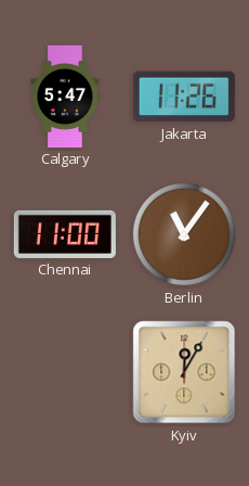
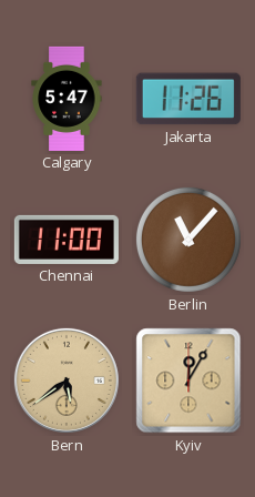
Berlin: 11:06 -> 11:07 (188, 240)
Bern: none -> 5:39 (67, 381)
